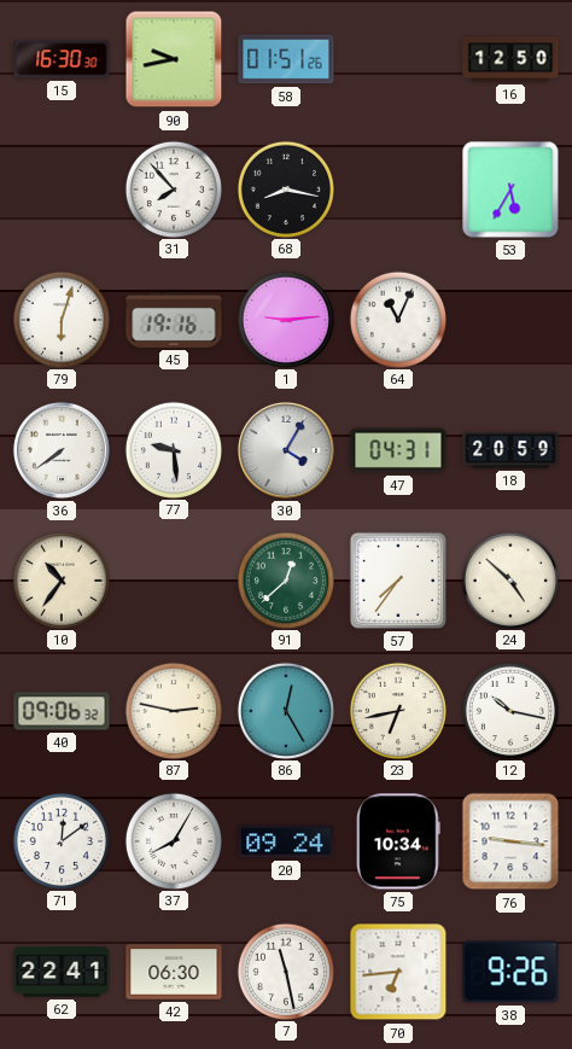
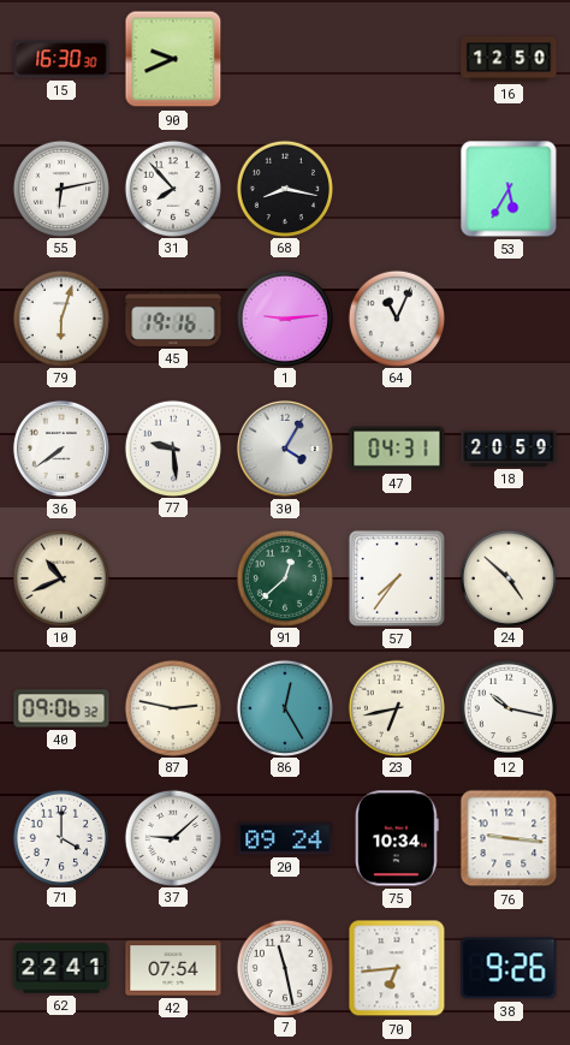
90: 9:43 -> 9:41 (173, 59)
58: 01:51 -> none (286, 59)
55: none -> 6:13 (60, 188)
10: 10:36 -> 10:41 (60, 577)
71: 12:09 -> 4:00 (60, 837)
37: 8:05 -> 9:08 (172, 837)
42: 06:30 -> 07:54 (173, 968)
